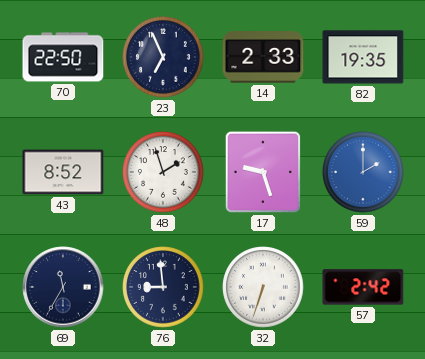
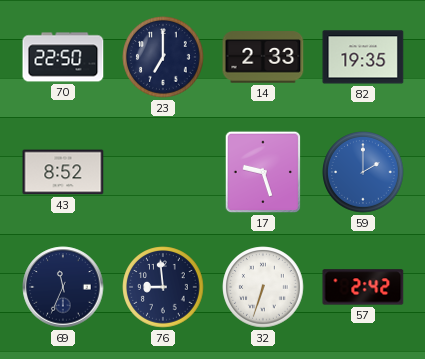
23: 6:56 -> 7:00 (163, 57)
48: 1:57 -> none (163, 172)
69: 11:35 -> 11:34 (63, 287)
